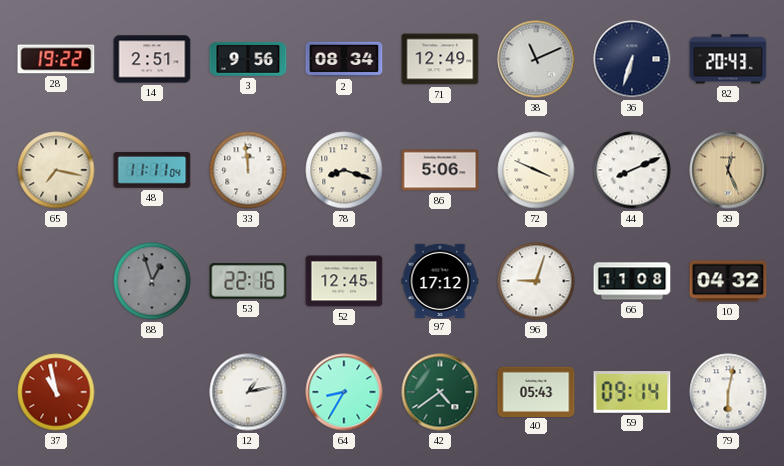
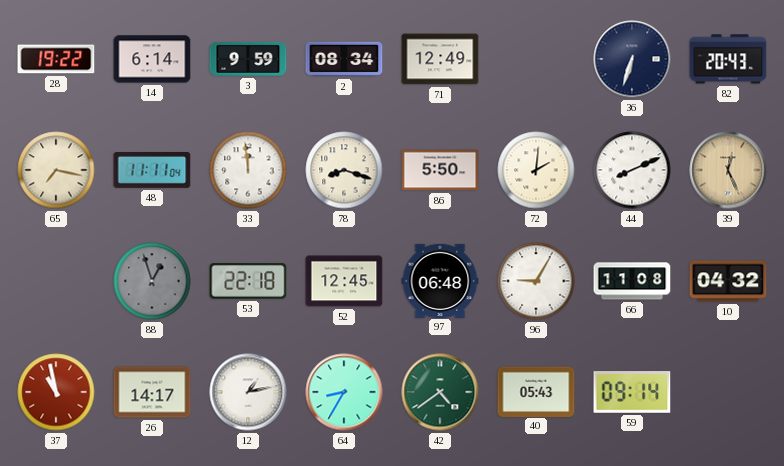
14: 2:51 -> 6:14 (152, 59)
3: 9:56 -> 9:59 (248, 59)
38: 11:11 -> none (536, 59)
86: 5:06 -> 5:50 (440, 170)
72: 3:49 -> 2:01 (536, 170)
53: 22:16 -> 22:18 (248, 281)
97: 17:12 -> 06:48 (440, 280)
96: 9:03 -> 9:05 (536, 281)
26: none -> 14:17 (152, 392)
79: 6:02 -> none (728, 392)
